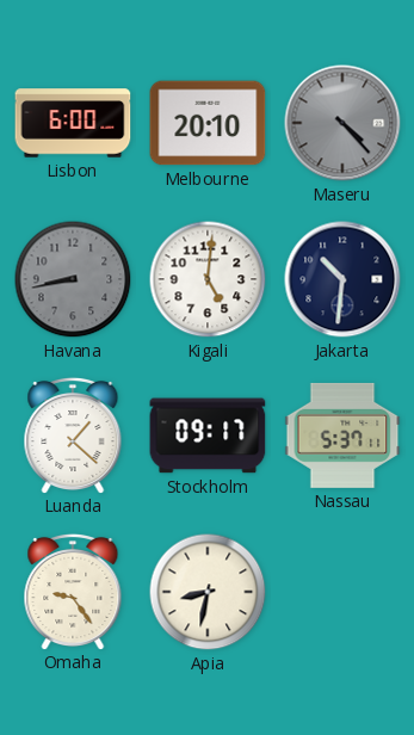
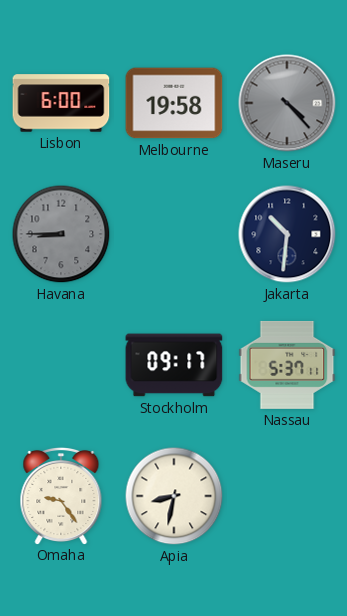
Melbourne: 20:10 -> 19:58 (174, 103)
Havana: 8:43 -> 8:45 (61, 234)
Kigali: 5:01 -> none (208, 279)
Luanda: 1:22 -> none (73, 434)
